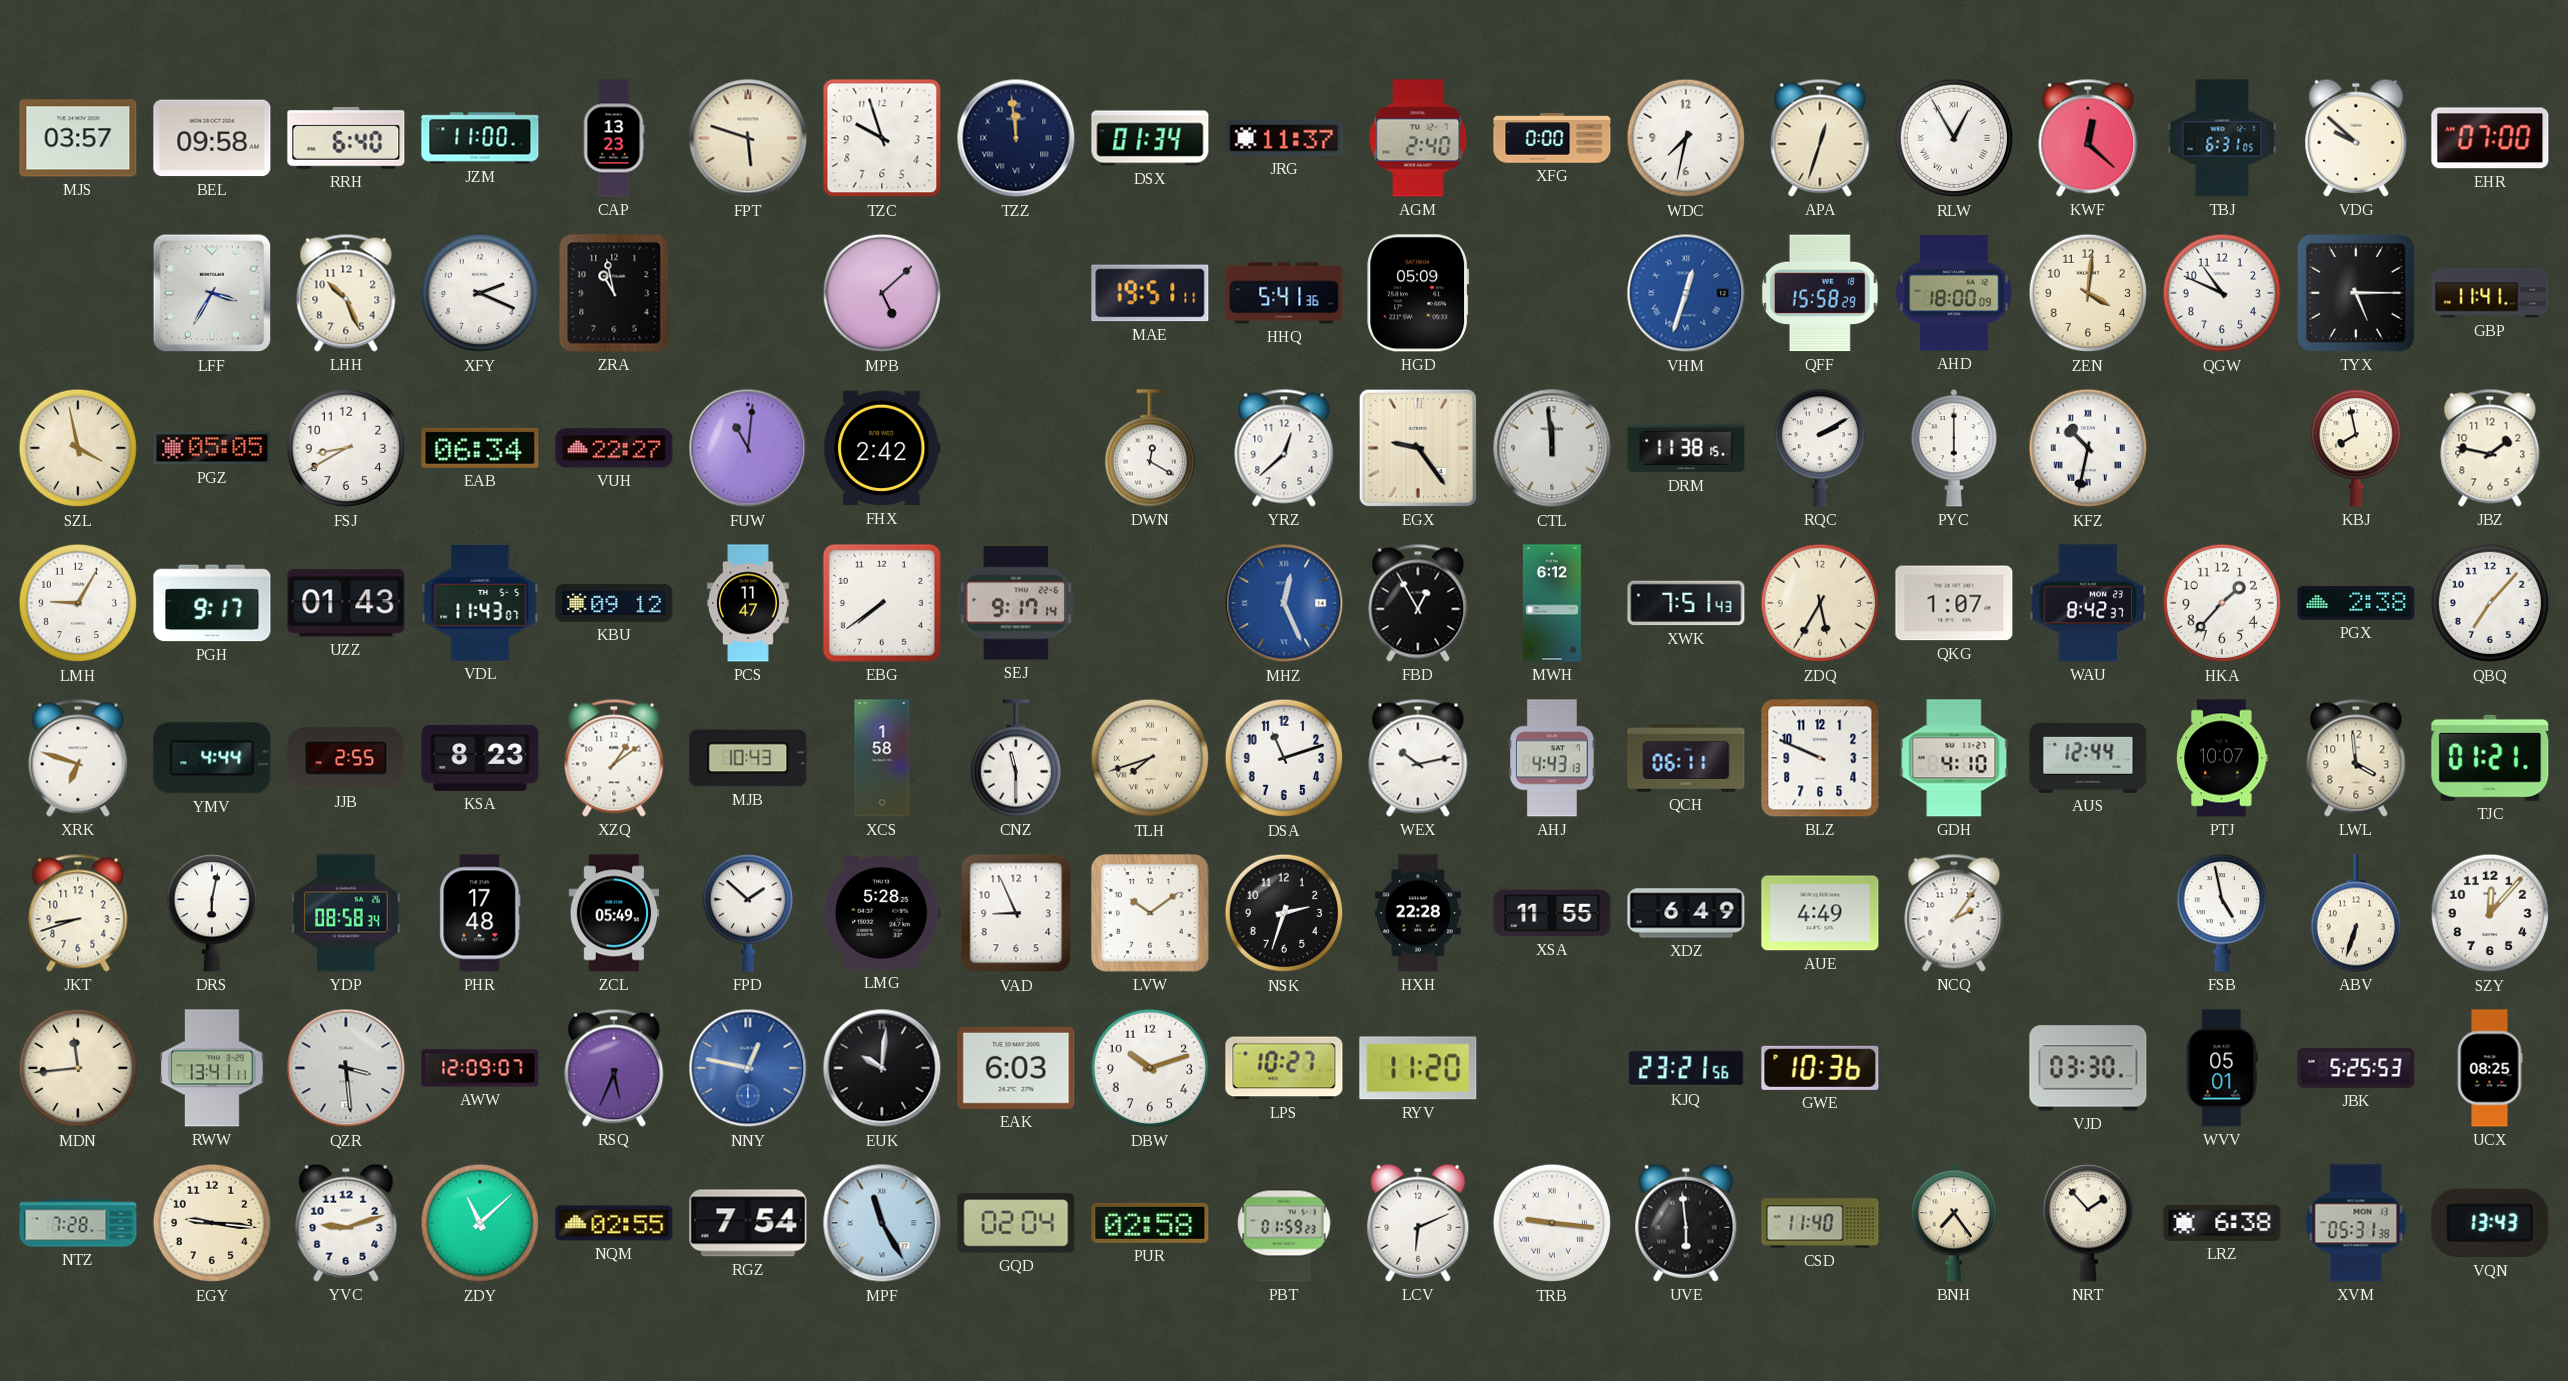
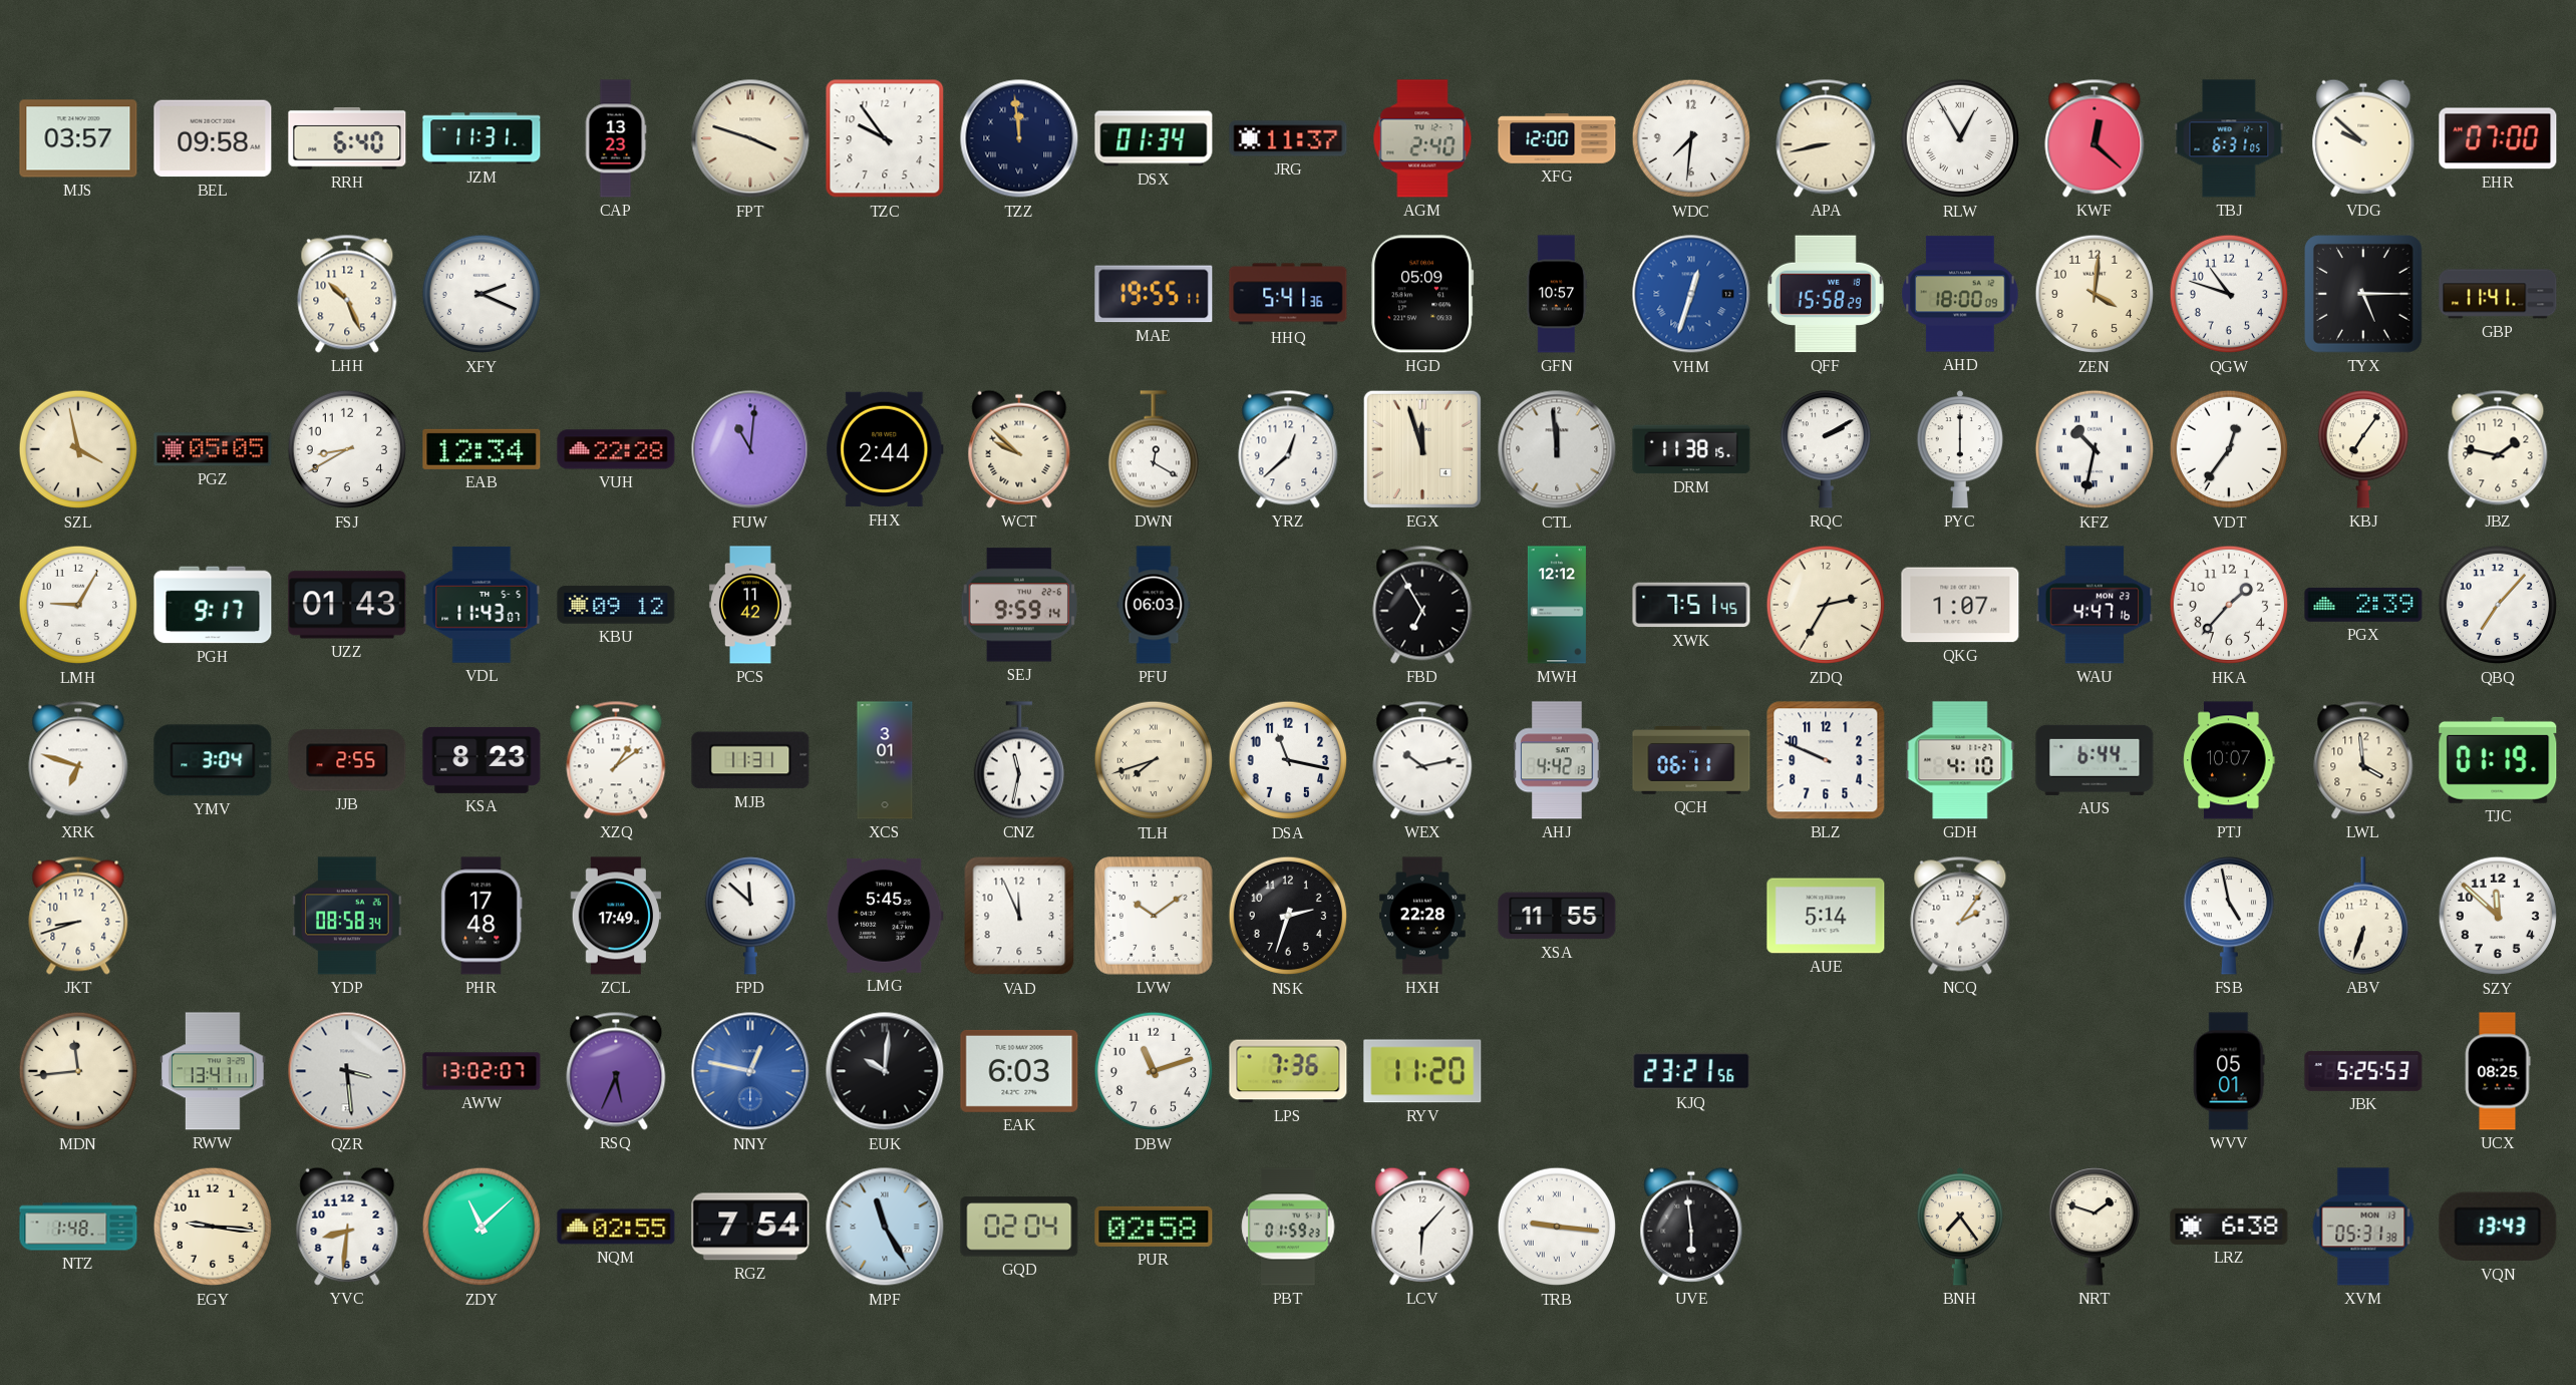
JZM: 11:00 -> 11:31 (481, 138)
FPT: 5:48 -> 3:48 (750, 138)
TZC: 9:57 -> 9:54 (885, 138)
XFG: 0:00 -> 12:00 (1557, 138)
WDC: 7:32 -> 7:31 (1691, 138)
APA: 12:33 -> 8:43 (1826, 138)
LFF: 3:35 -> none (212, 293)
ZRA: 10:58 -> none (614, 293)
MPB: 5:08 -> none (882, 293)
MAE: 19:51 -> 19:55 (1154, 294)
GFN: none -> 10:57 (1557, 294)
QGW: 10:49 -> 10:48 (2229, 294)
EAB: 06:34 -> 12:34 (481, 449)
VUH: 22:27 -> 22:28 (616, 449)
FHX: 2:42 -> 2:44 (885, 449)
WCT: none -> 9:52 (1019, 449)
EGX: 9:24 -> 11:57 (1422, 449)
VDT: none -> 12:36 (2229, 449)
KBJ: 7:58 -> 7:06 (2363, 449)
PCS: 11:47 -> 11:42 (750, 605)
EBG: 7:39 -> none (882, 603)
SEJ: 9:17 -> 9:59 (1019, 605)
PFU: none -> 06:03 (1154, 605)
MHZ: 12:26 -> none (1284, 603)
FBD: 12:55 -> 6:55 (1422, 605)
MWH: 6:12 -> 12:12 (1557, 605)
XWK: 7:51:43 -> 7:51:45 (1691, 605)
ZDQ: 5:35 -> 2:35 (1826, 605)
WAU: 8:42 -> 4:47 (2095, 605)
PGX: 2:38 -> 2:39 (2363, 605)
YMV: 4:44 -> 3:04 (213, 760)
MJB: 10:43 -> 11:31 (750, 760)
XCS: 1:58 -> 3:01 (885, 760)
CNZ: 11:30 -> 11:32 (1019, 760)
DSA: 11:12 -> 11:17 (1288, 760)
AHJ: 4:43 -> 4:42 (1557, 760)
AUS: 12:44 -> 6:44 (2095, 760)
TJC: 01:21 -> 01:19 (2498, 760)
DRS: 6:02 -> none (212, 913)
ZCL: 05:49 -> 17:49 (616, 916)
FPD: 1:52 -> 11:52 (750, 916)
LMG: 5:28 -> 5:45 (885, 916)
VAD: 8:56 -> 11:56 (1019, 916)
XDZ: 6:49 -> none (1686, 913)
AUE: 4:49 -> 5:14 (1826, 916)
SZY: 12:07 -> 11:52 (2498, 916)
AWW: 12:09 -> 13:02 (481, 1071)
DBW: 10:12 -> 11:12 (1154, 1071)
LPS: 10:27 -> 7:36 (1288, 1071)
GWE: 10:36 -> none (1820, 1068)
VJD: 03:30 -> none (2088, 1068)
NTZ: 7:28 -> 1:48 (78, 1227)
YVC: 9:12 -> 8:31 (347, 1227)
LCV: 6:11 -> 6:07 (1422, 1227)
CSD: 11:40 -> none (1820, 1223)
NRT: 1:53 -> 1:48 (2095, 1227)
